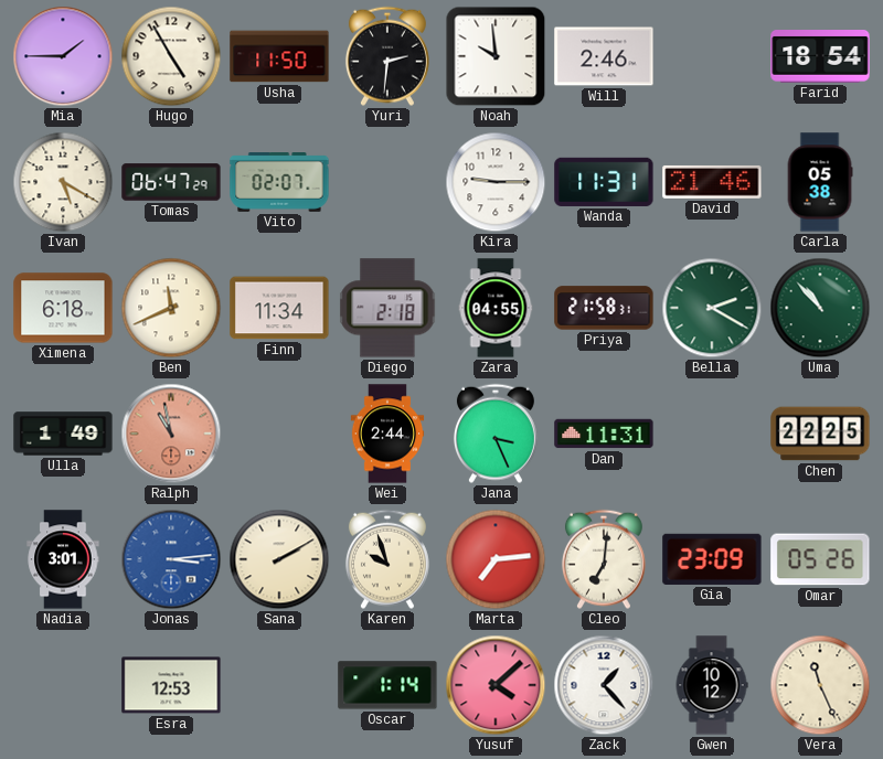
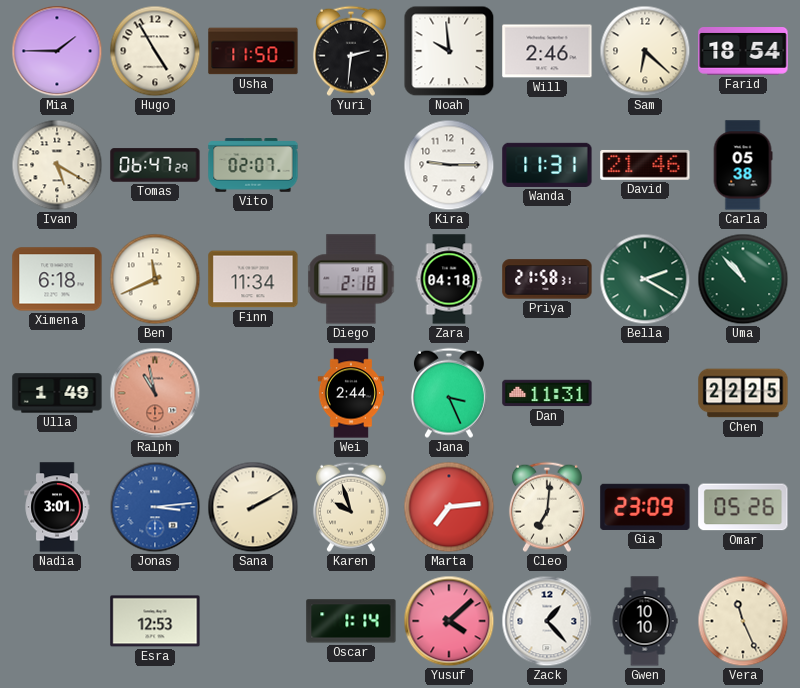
Sam: none -> 6:22 (645, 51)
Zara: 04:55 -> 04:18 (449, 279)
Gwen: 10:12 -> 10:10 (645, 621)
